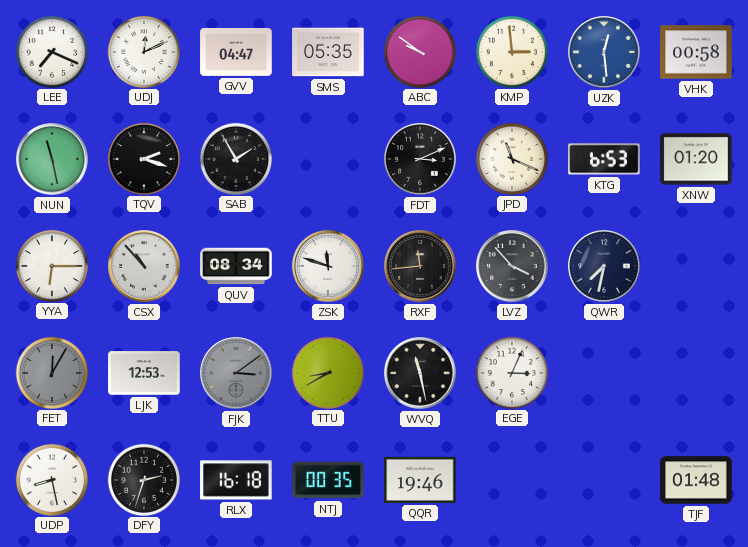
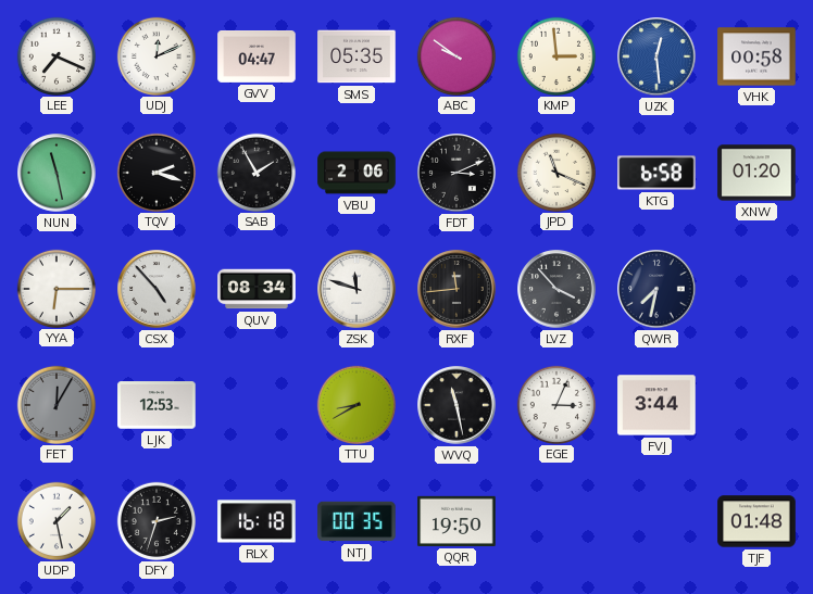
VBU: none -> 2:06 (357, 173)
KTG: 6:53 -> 6:58 (656, 173)
CSX: 10:53 -> 4:53 (157, 289)
FJK: 3:09 -> none (236, 373)
FVJ: none -> 3:44 (656, 405)
UDP: 8:28 -> 1:28 (55, 520)
QQR: 19:46 -> 19:50 (456, 521)
